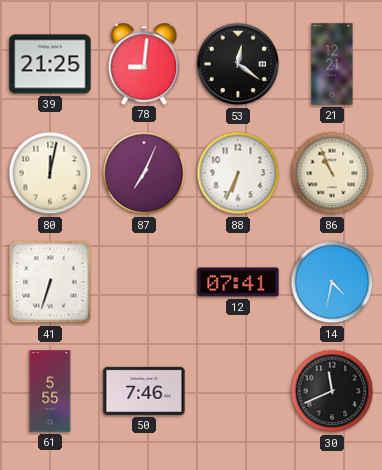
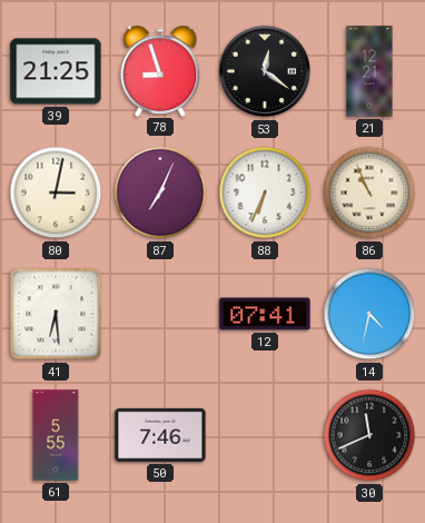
78: 9:01 -> 8:57 (160, 70)
80: 12:02 -> 3:02 (56, 193)
41: 6:33 -> 6:29 (56, 314)
